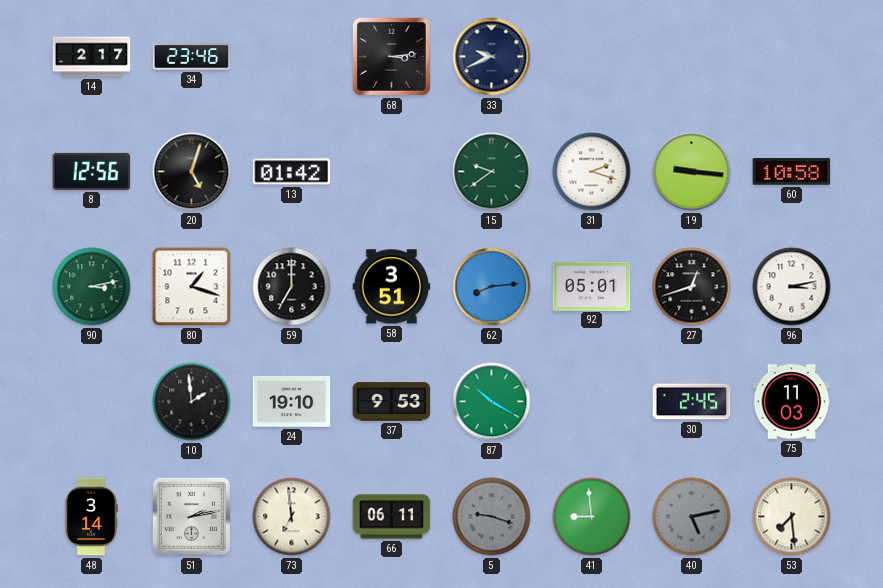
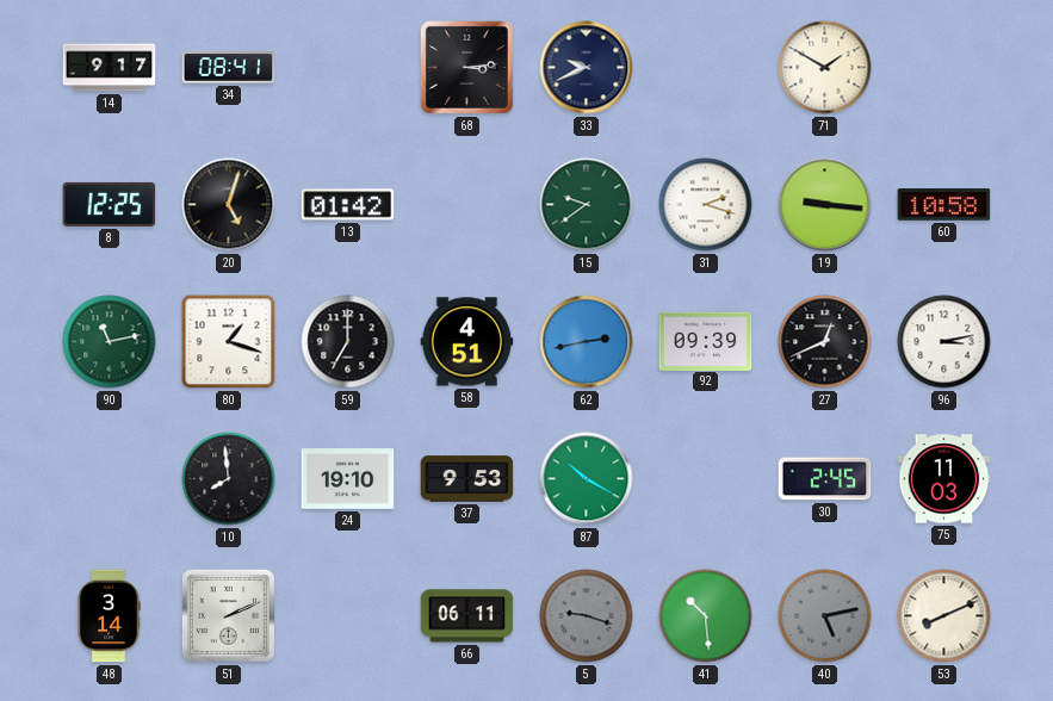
14: 2:17 -> 9:17 (110, 68)
34: 23:46 -> 08:41 (229, 68)
71: none -> 1:50 (825, 68)
8: 12:56 -> 12:25 (110, 204)
90: 3:13 -> 11:13 (110, 342)
58: 3:51 -> 4:51 (467, 342)
62: 8:14 -> 2:43 (587, 342)
92: 05:01 -> 09:39 (706, 341)
27: 12:42 -> 12:41 (825, 342)
10: 1:59 -> 7:59 (229, 479)
51: 2:13 -> 2:11 (228, 615)
73: 6:59 -> none (292, 517)
41: 8:59 -> 10:29 (706, 616)
53: 7:29 -> 8:11 (944, 616)
